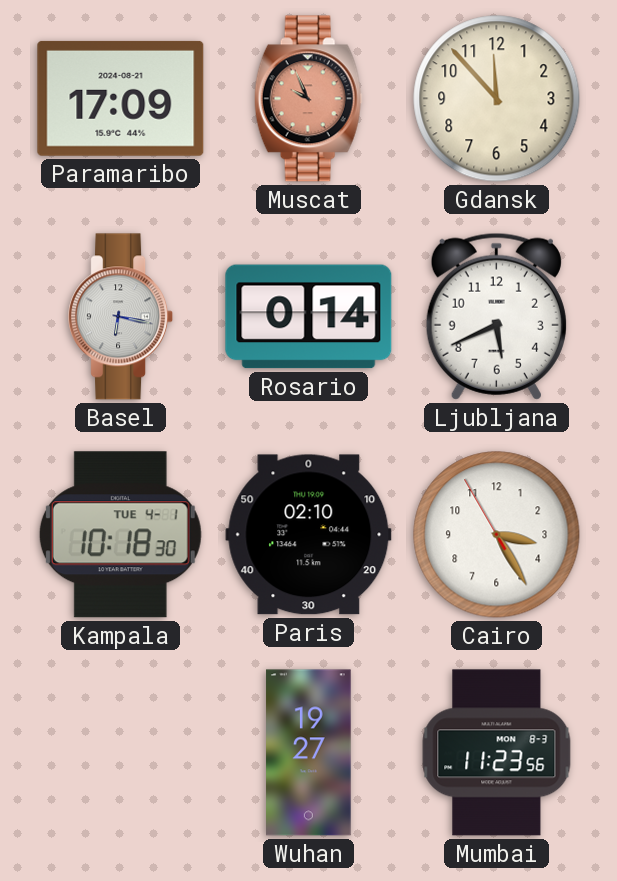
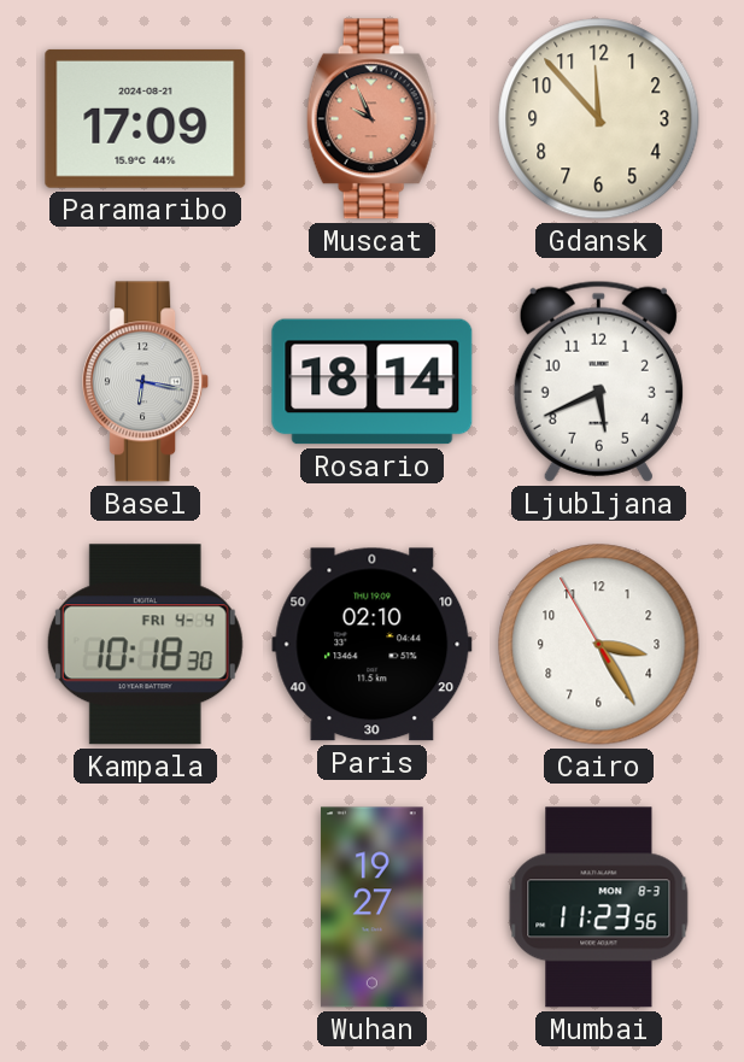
Rosario: 0:14 -> 18:14 (373, 382)
Kampala date: TUE 4-1 -> FRI 4-4 (145, 645)
